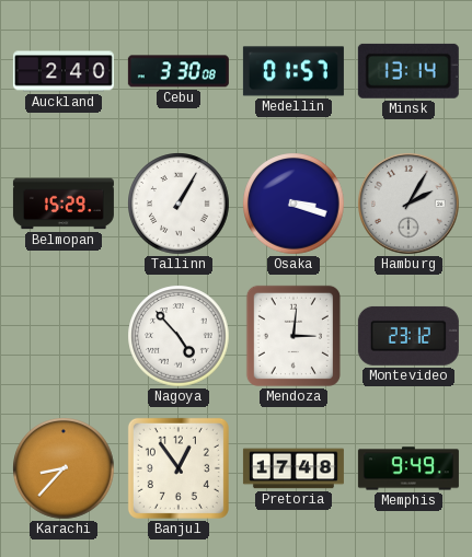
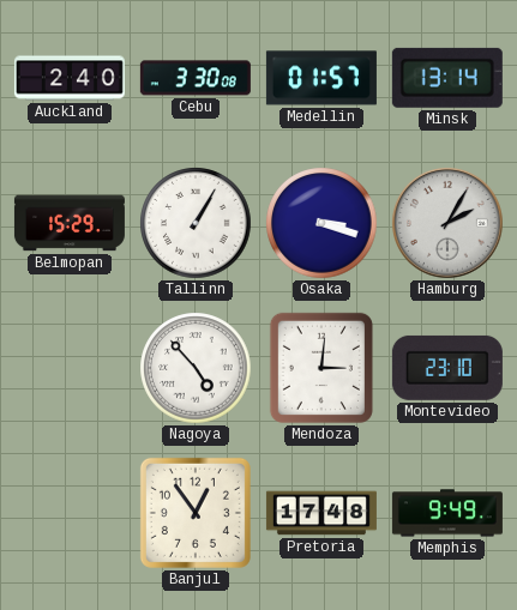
Montevideo: 23:12 -> 23:10 (447, 368)
Karachi: 8:37 -> none (64, 468)
